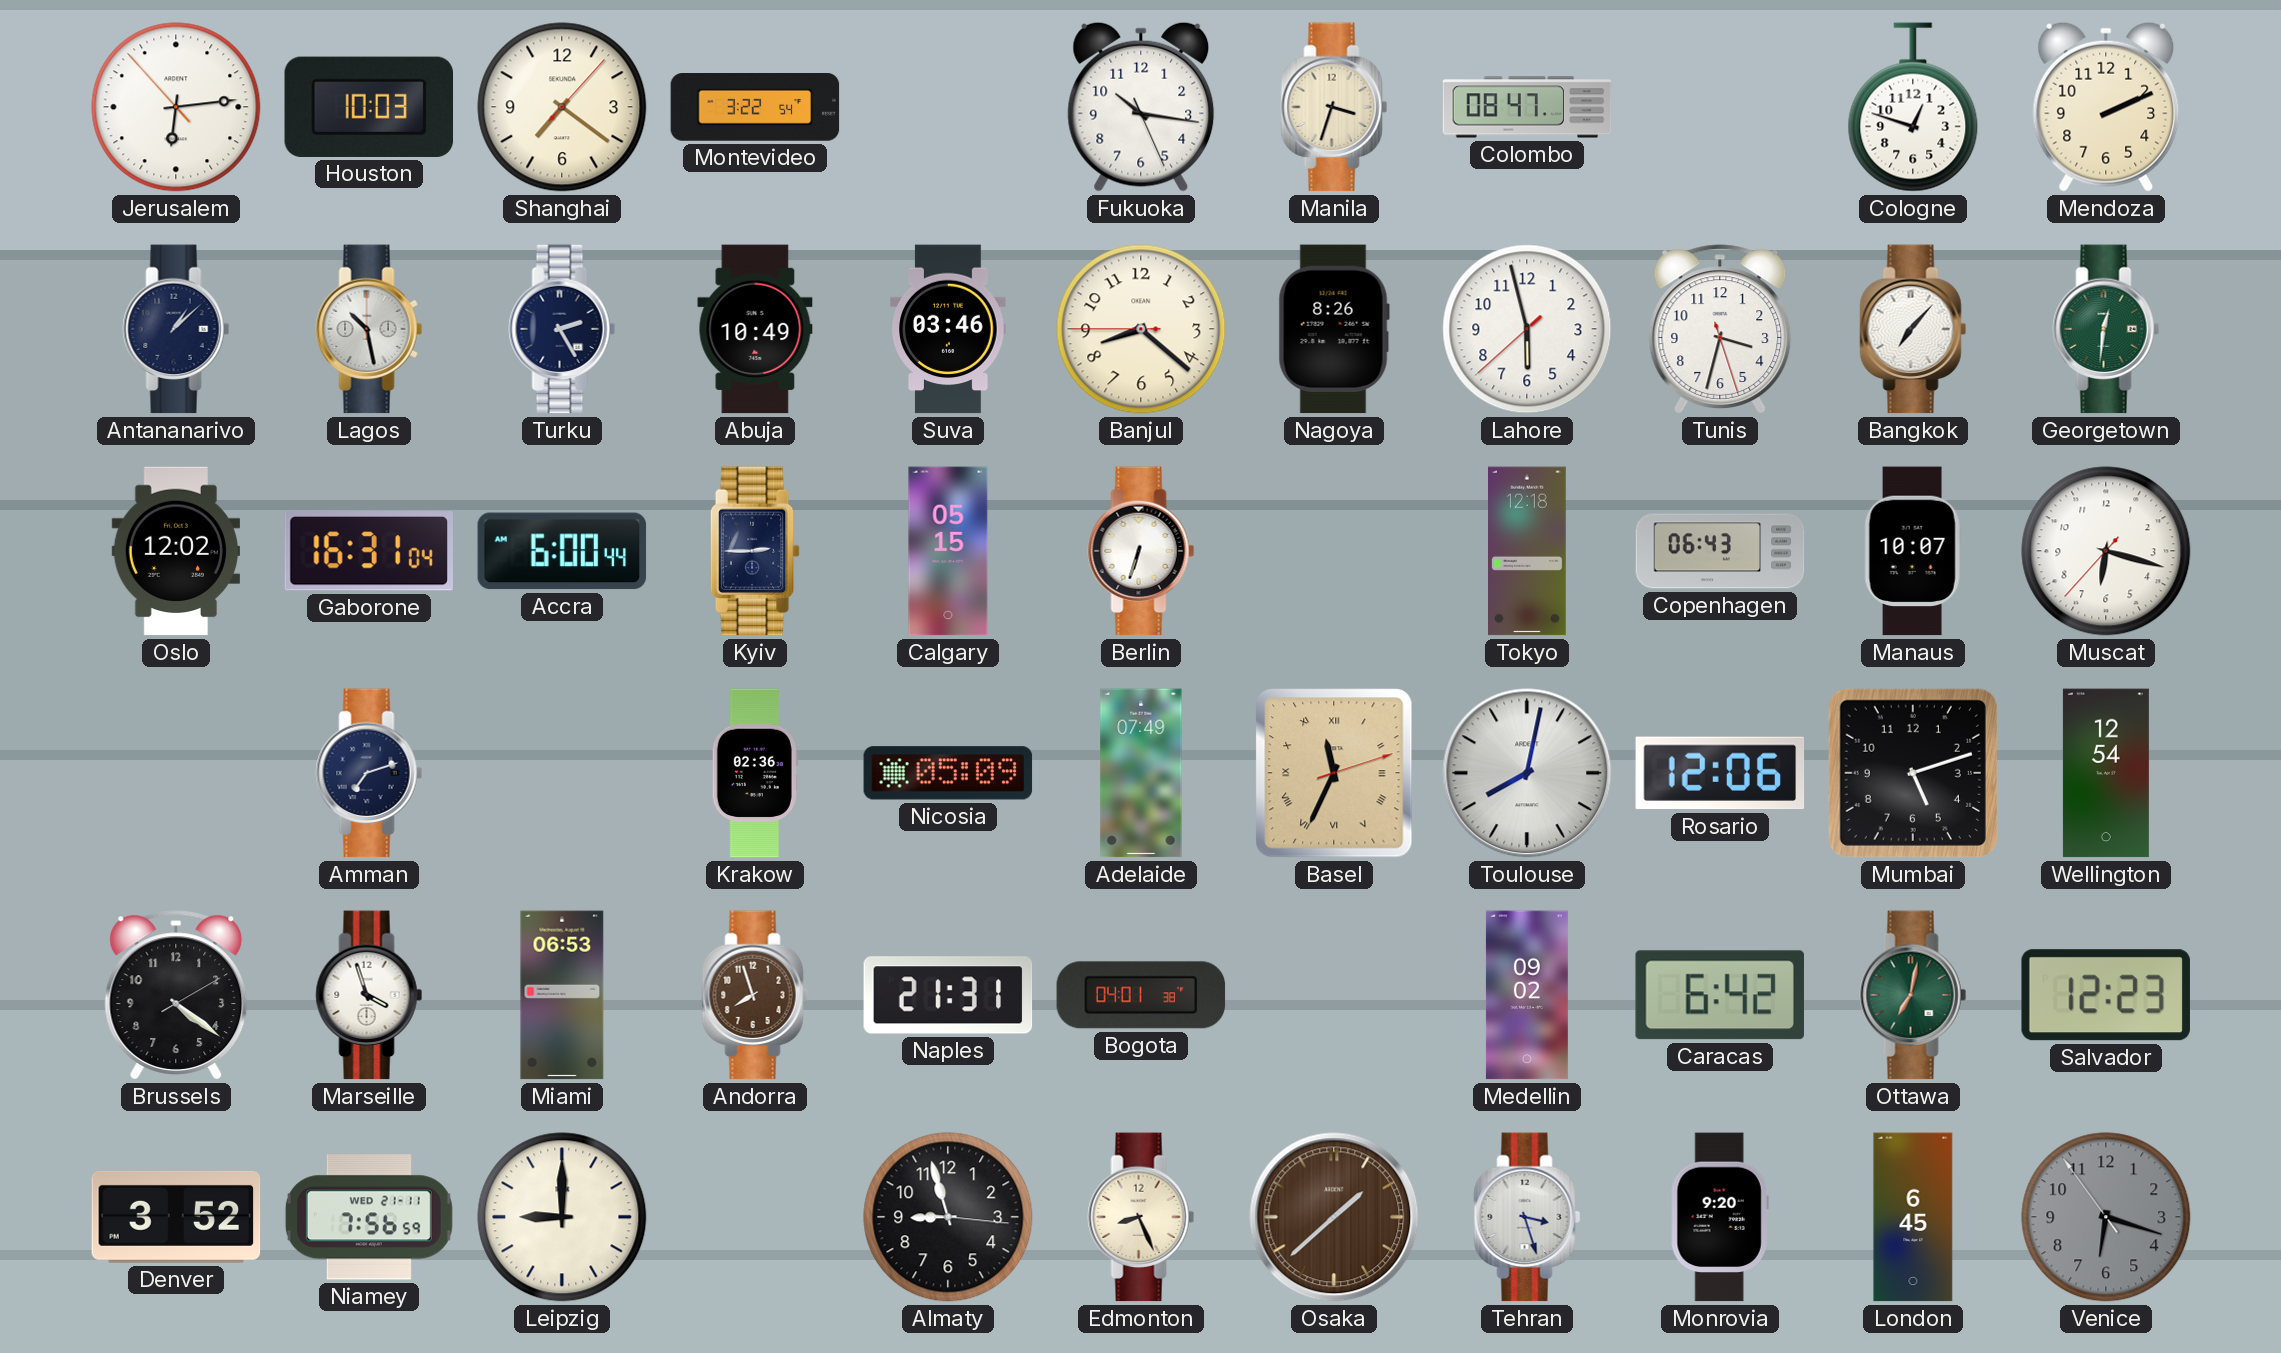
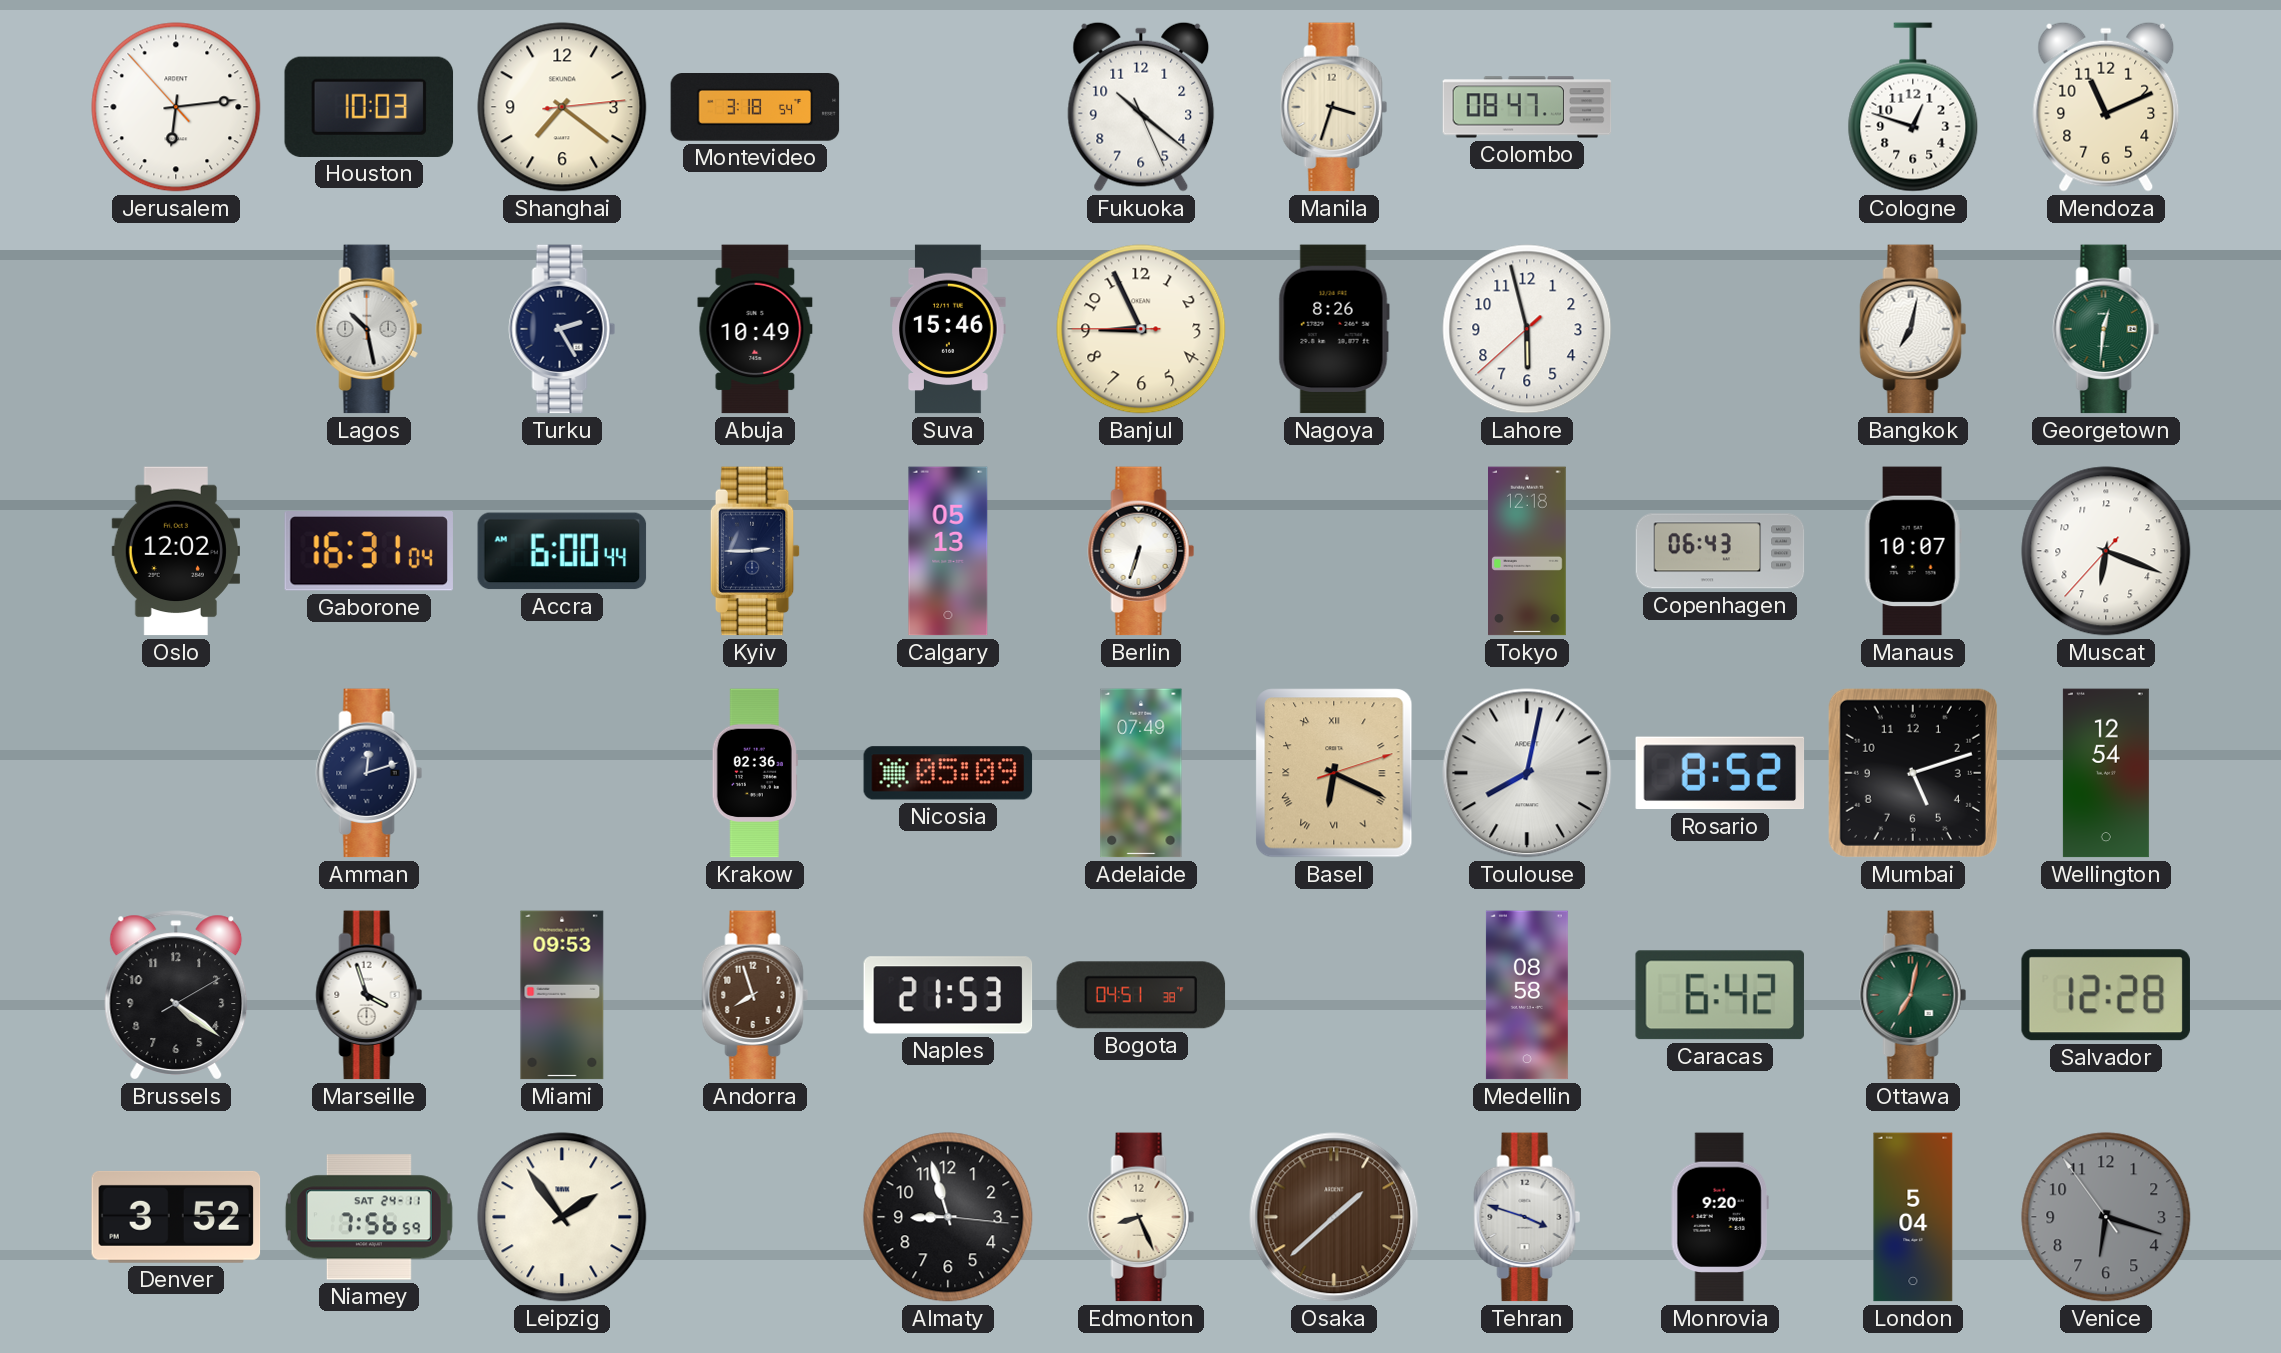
Shanghai: 7:21:07 -> 7:21:14 (562, 107)
Montevideo: 3:22 -> 3:18 (755, 108)
Fukuoka: 10:16 -> 10:21 (1141, 107)
Mendoza: 2:11 -> 11:11 (2106, 107)
Antananarivo: 1:08 -> none (176, 329)
Suva: 03:46 -> 15:46 (948, 329)
Banjul: 8:21 -> 8:55 (1141, 329)
Tunis: 3:32 -> none (1720, 329)
Bangkok: 7:07 -> 7:02 (1913, 329)
Calgary: 05:15 -> 05:13 (948, 551)
Muscat: 6:17 -> 6:18 (2106, 551)
Amman: 7:12 -> 12:12 (369, 773)
Basel: 11:34 -> 6:19 (1334, 773)
Rosario: 12:06 -> 8:52 (1720, 773)
Miami: 06:53 -> 09:53 (562, 995)
Naples: 21:31 -> 21:53 (948, 995)
Bogota: 04:01 -> 04:51 (1141, 995)
Medellin: 09:02 -> 08:58 (1527, 995)
Salvador: 12:23 -> 12:28 (2106, 995)
Niamey date: WED 21-11 -> SAT 24-11 (369, 1217)
Leipzig: 9:00 -> 1:54 (562, 1217)
Tehran: 3:27 -> 3:48 (1527, 1217)
London: 6:45 -> 5:04 (1913, 1217)
